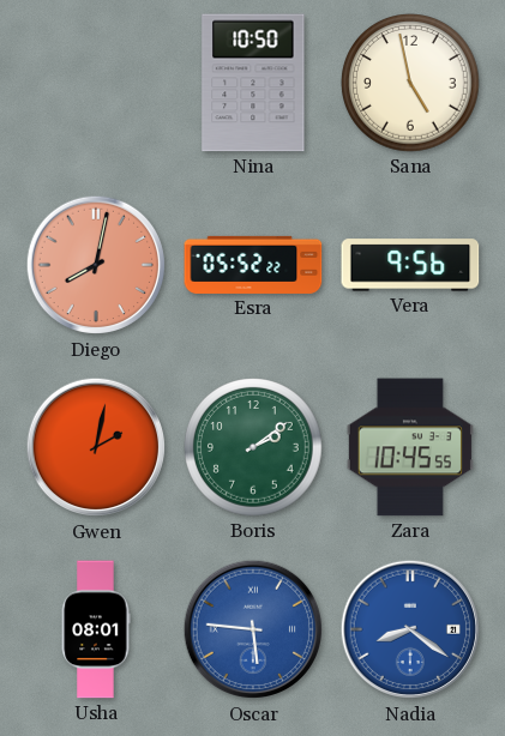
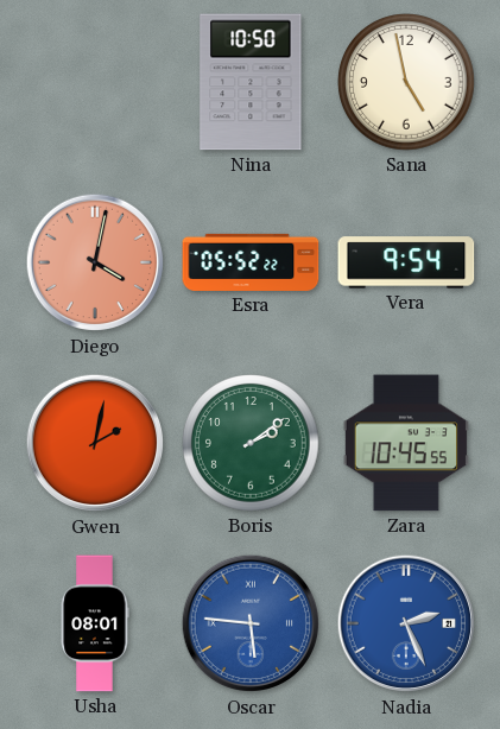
Diego: 8:02 -> 4:02 (95, 262)
Vera: 9:56 -> 9:54 (406, 262)
Nadia: 8:21 -> 2:26 (406, 623)
